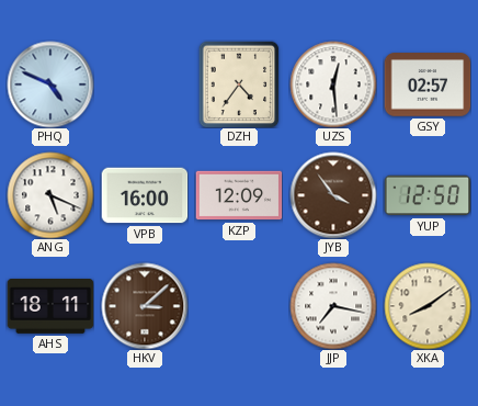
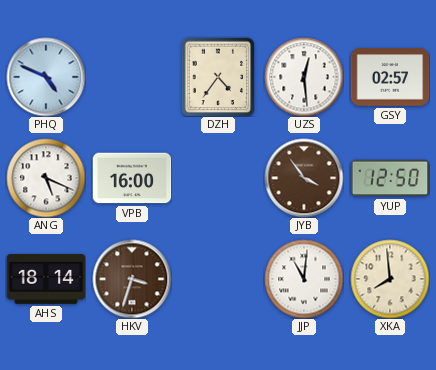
KZP: 12:09 -> none (239, 195)
AHS: 18:11 -> 18:14 (46, 279)
HKV: 3:08 -> 3:33 (132, 279)
JJP: 7:17 -> 11:01 (304, 279)
XKA: 8:09 -> 7:59 (390, 279)
